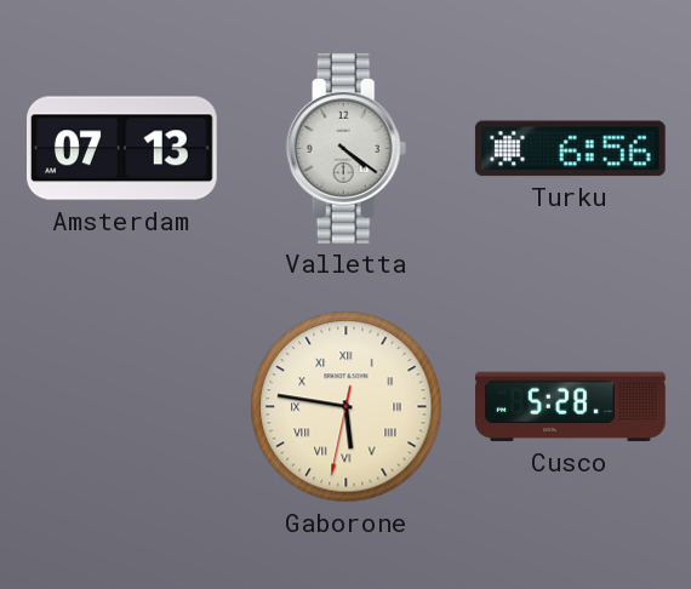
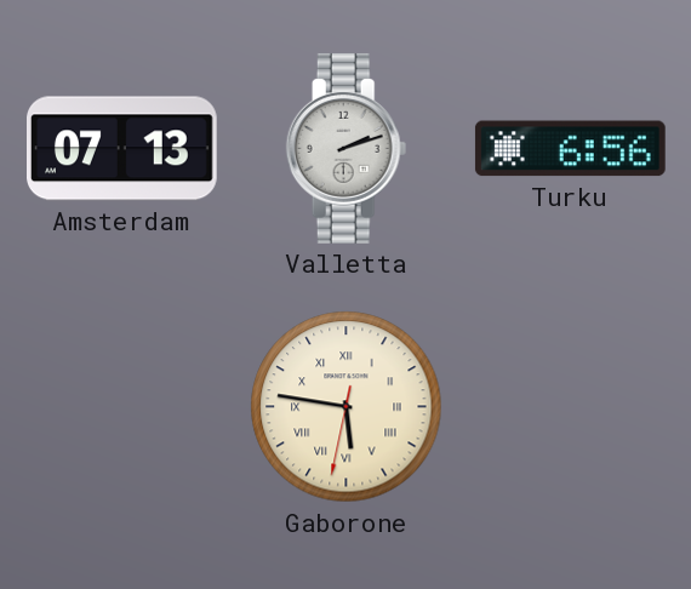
Valletta: 4:21 -> 2:12 (347, 149)
Cusco: 5:28 -> none (571, 407)
